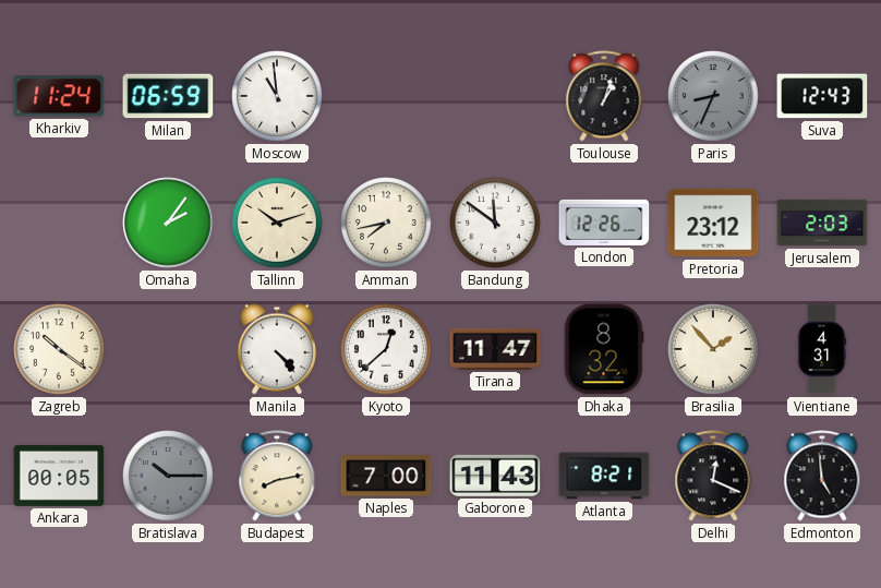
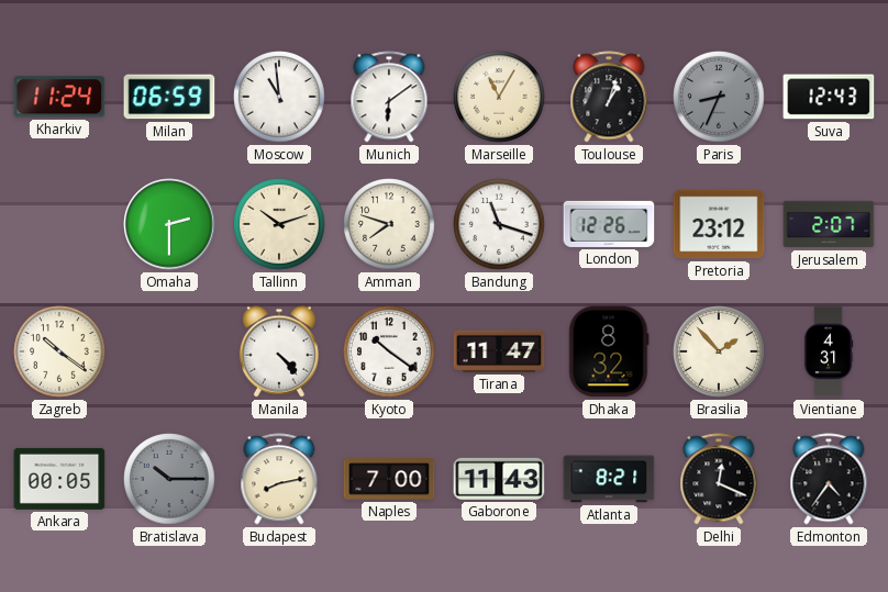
Munich: none -> 6:09 (389, 97)
Marseille: none -> 11:05 (499, 97)
Omaha: 2:06 -> 2:30 (169, 224)
Amman: 7:43 -> 7:48 (389, 224)
Bandung: 11:51 -> 11:18 (499, 224)
Jerusalem: 2:03 -> 2:07 (829, 224)
Kyoto: 12:38 -> 10:21 (389, 351)
Edmonton: 4:59 -> 4:36 (829, 479)
